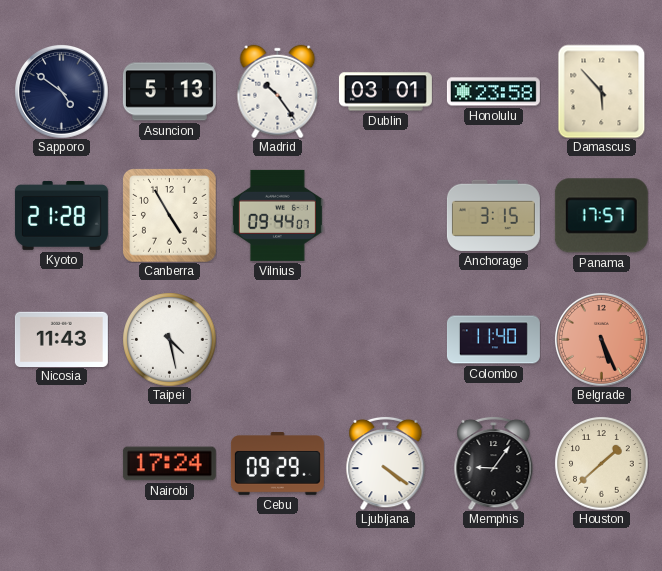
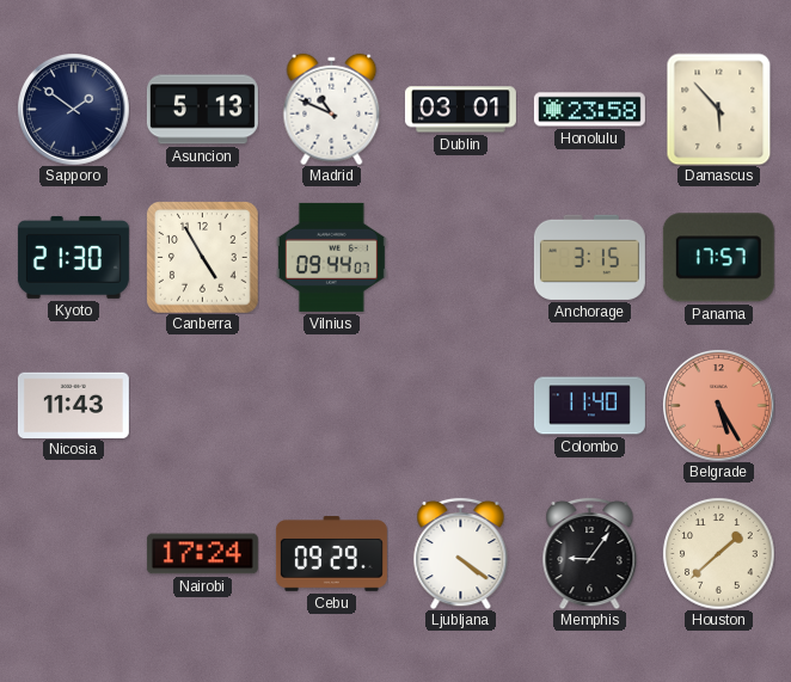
Sapporo: 4:51 -> 1:51 (74, 110)
Madrid: 10:24 -> 10:49 (332, 109)
Kyoto: 21:28 -> 21:30 (73, 258)
Taipei: 4:28 -> none (169, 339)
Belgrade: 5:26 -> 5:25 (719, 406)
